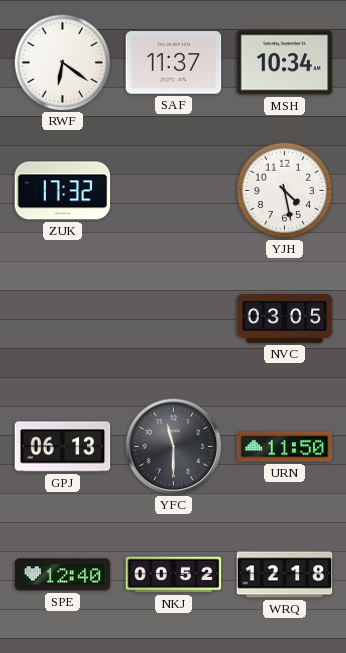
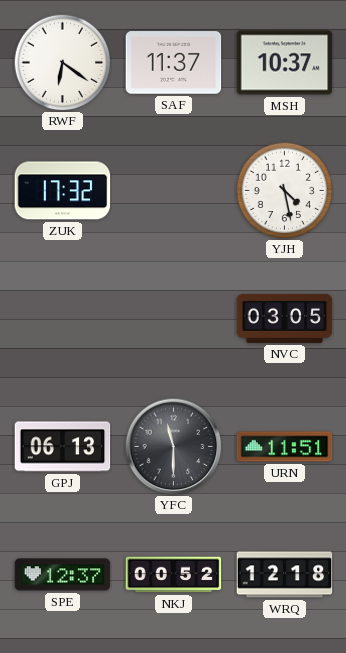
MSH: 10:34 -> 10:37 (285, 63)
URN: 11:50 -> 11:51 (285, 447)
SPE: 12:40 -> 12:37 (63, 575)
